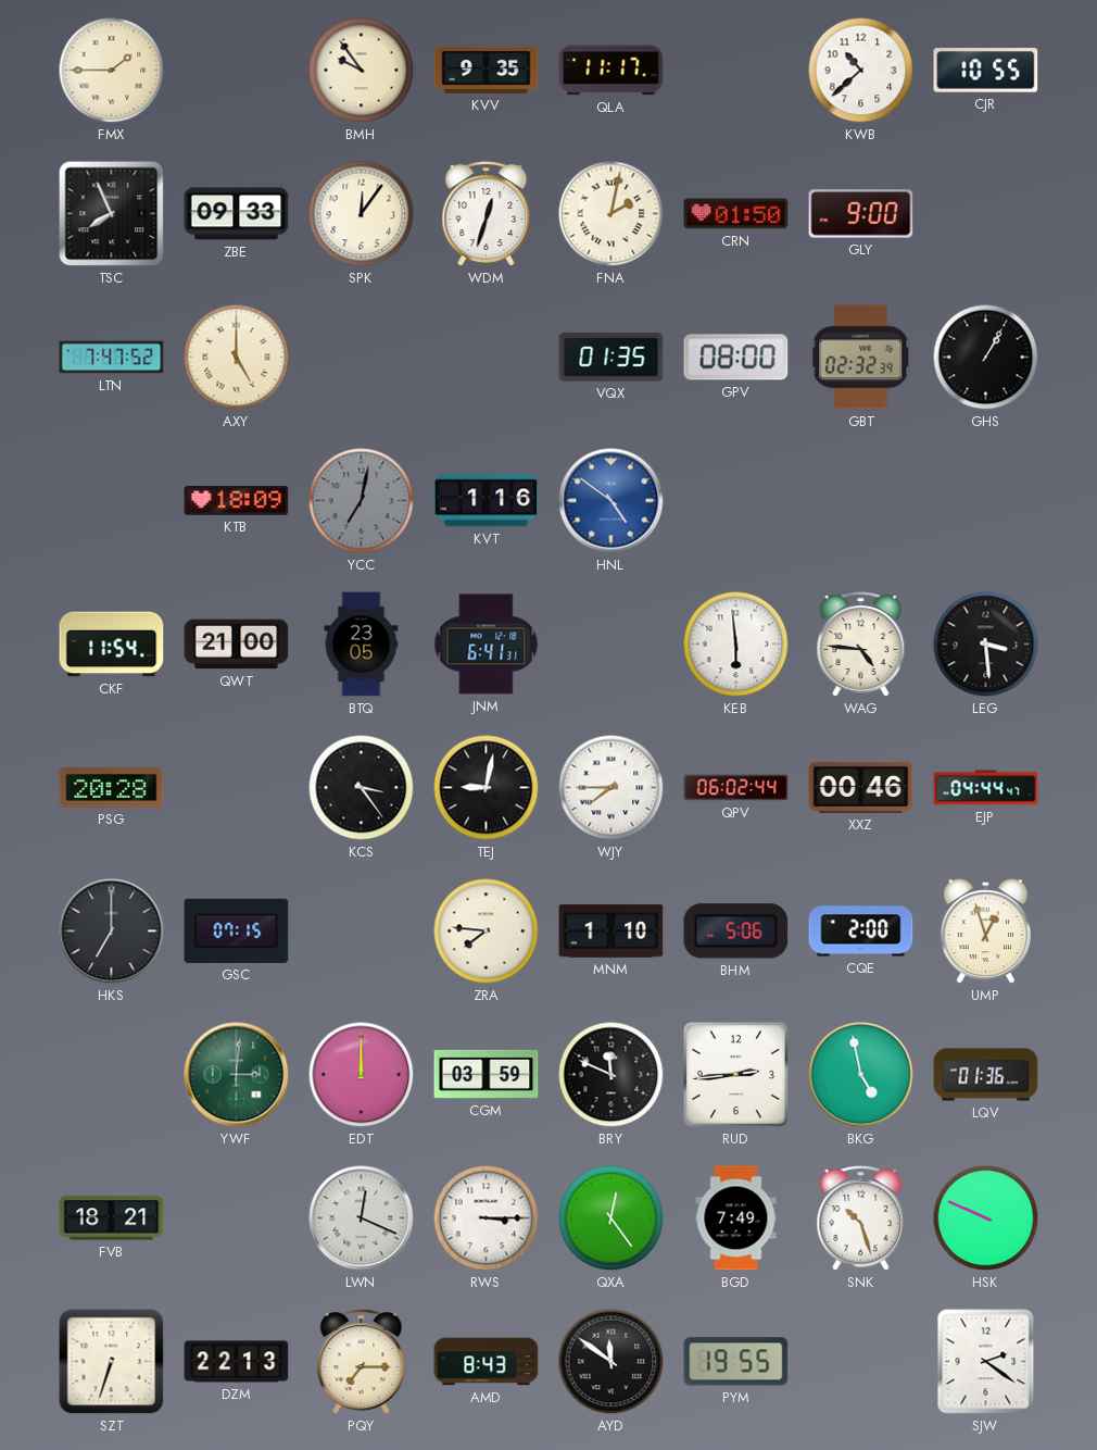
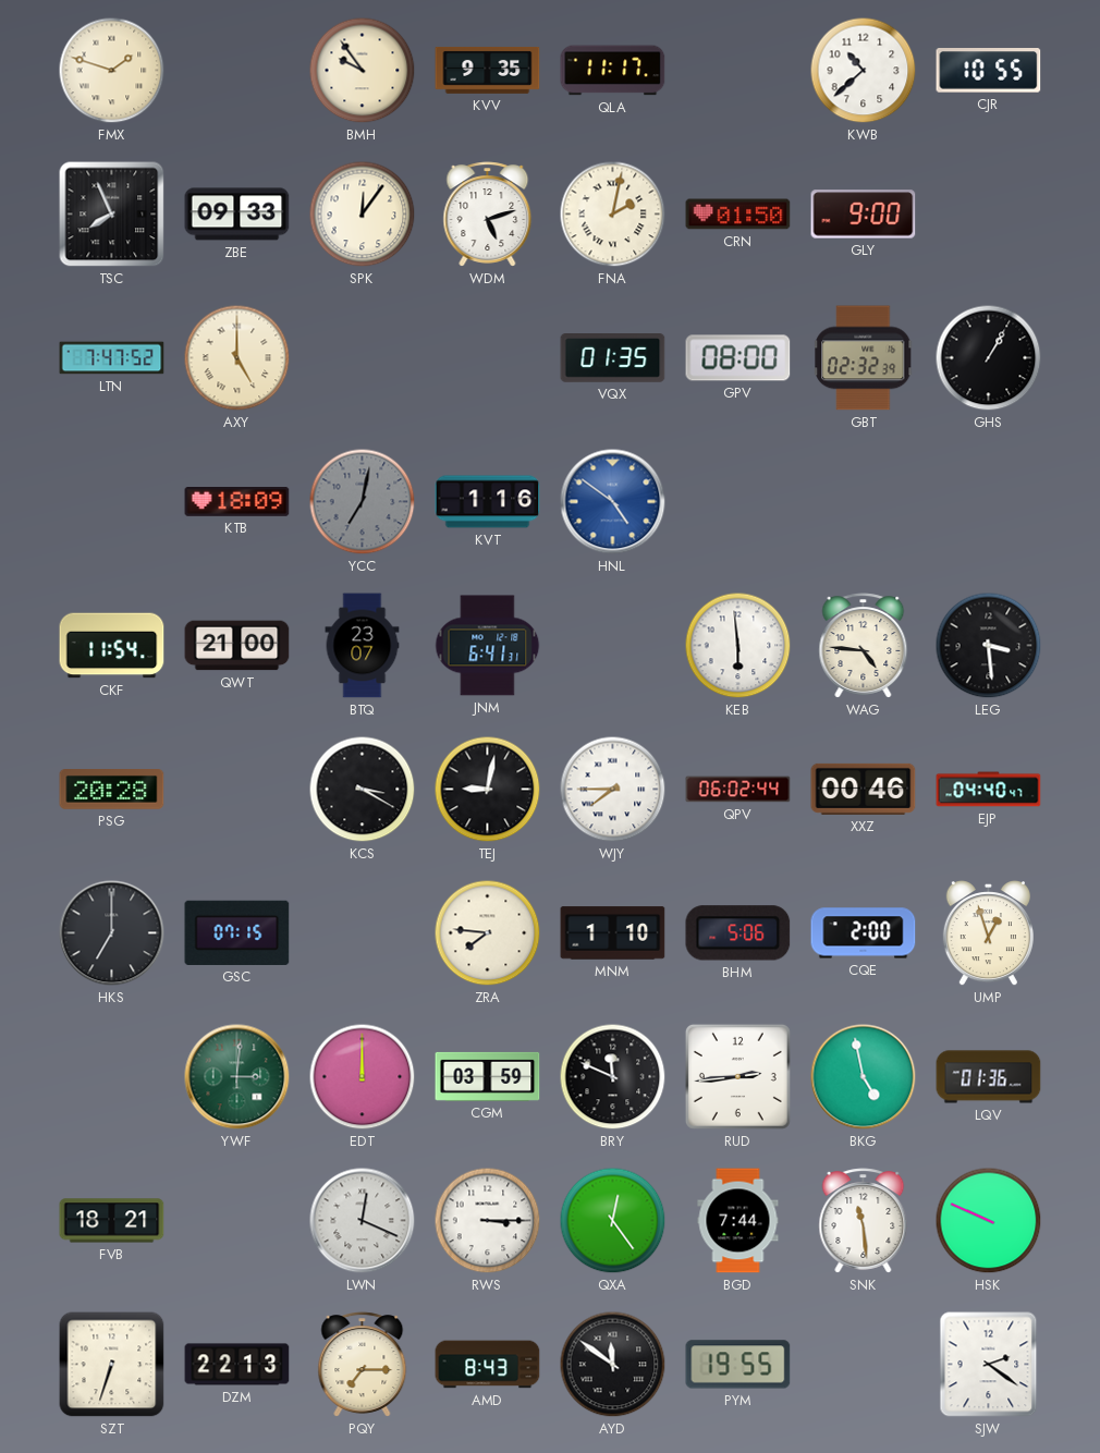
FMX: 1:45 -> 1:48 (112, 71)
WDM: 12:33 -> 5:12 (488, 215)
BTQ: 23:05 -> 23:07 (363, 646)
KCS: 3:24 -> 3:20 (363, 790)
EJP: 04:44 -> 04:40 (989, 790)
BGD: 7:49 -> 7:44 (738, 1221)
SNK: 10:27 -> 11:29 (864, 1221)
